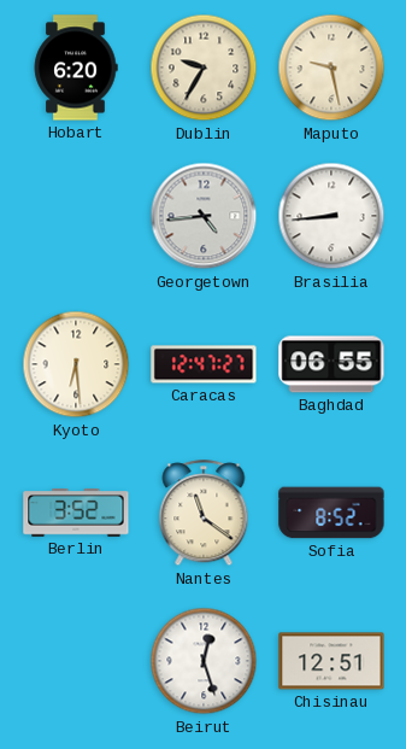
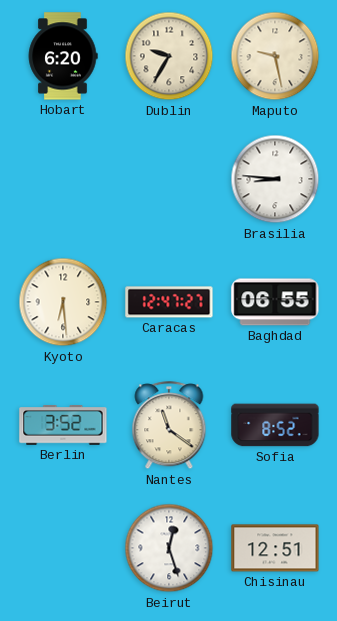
Georgetown: 4:44 -> none (204, 216)
Brasilia: 8:44 -> 8:46 (275, 179)
